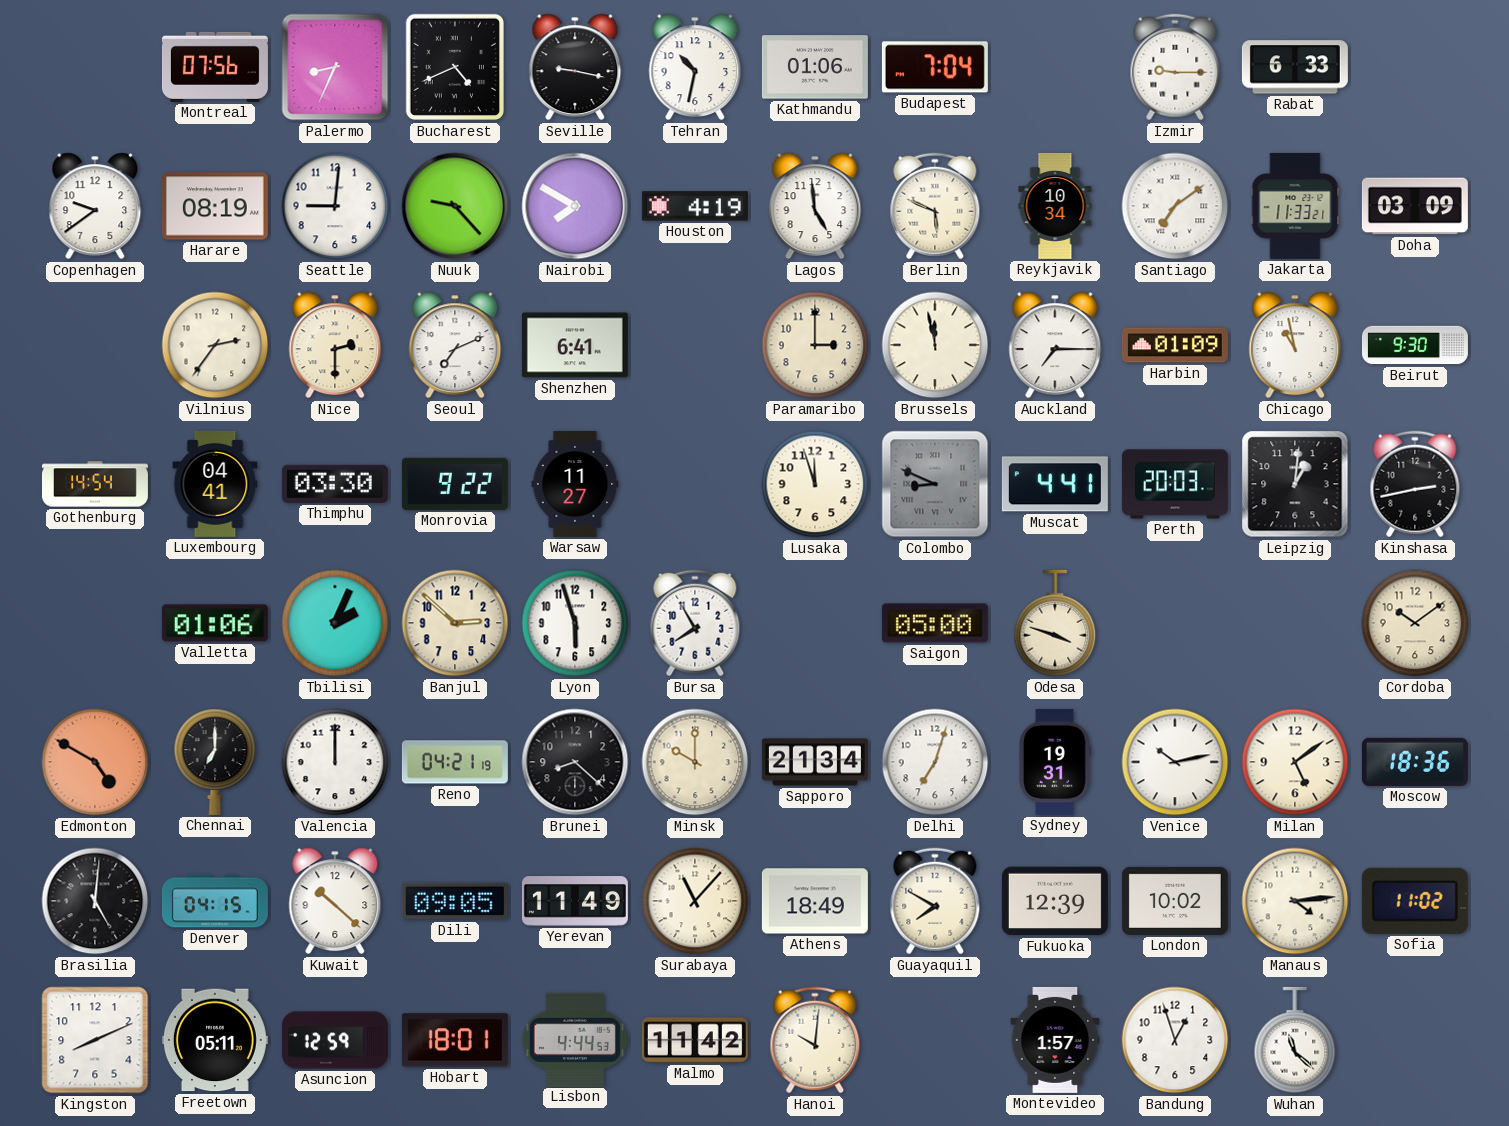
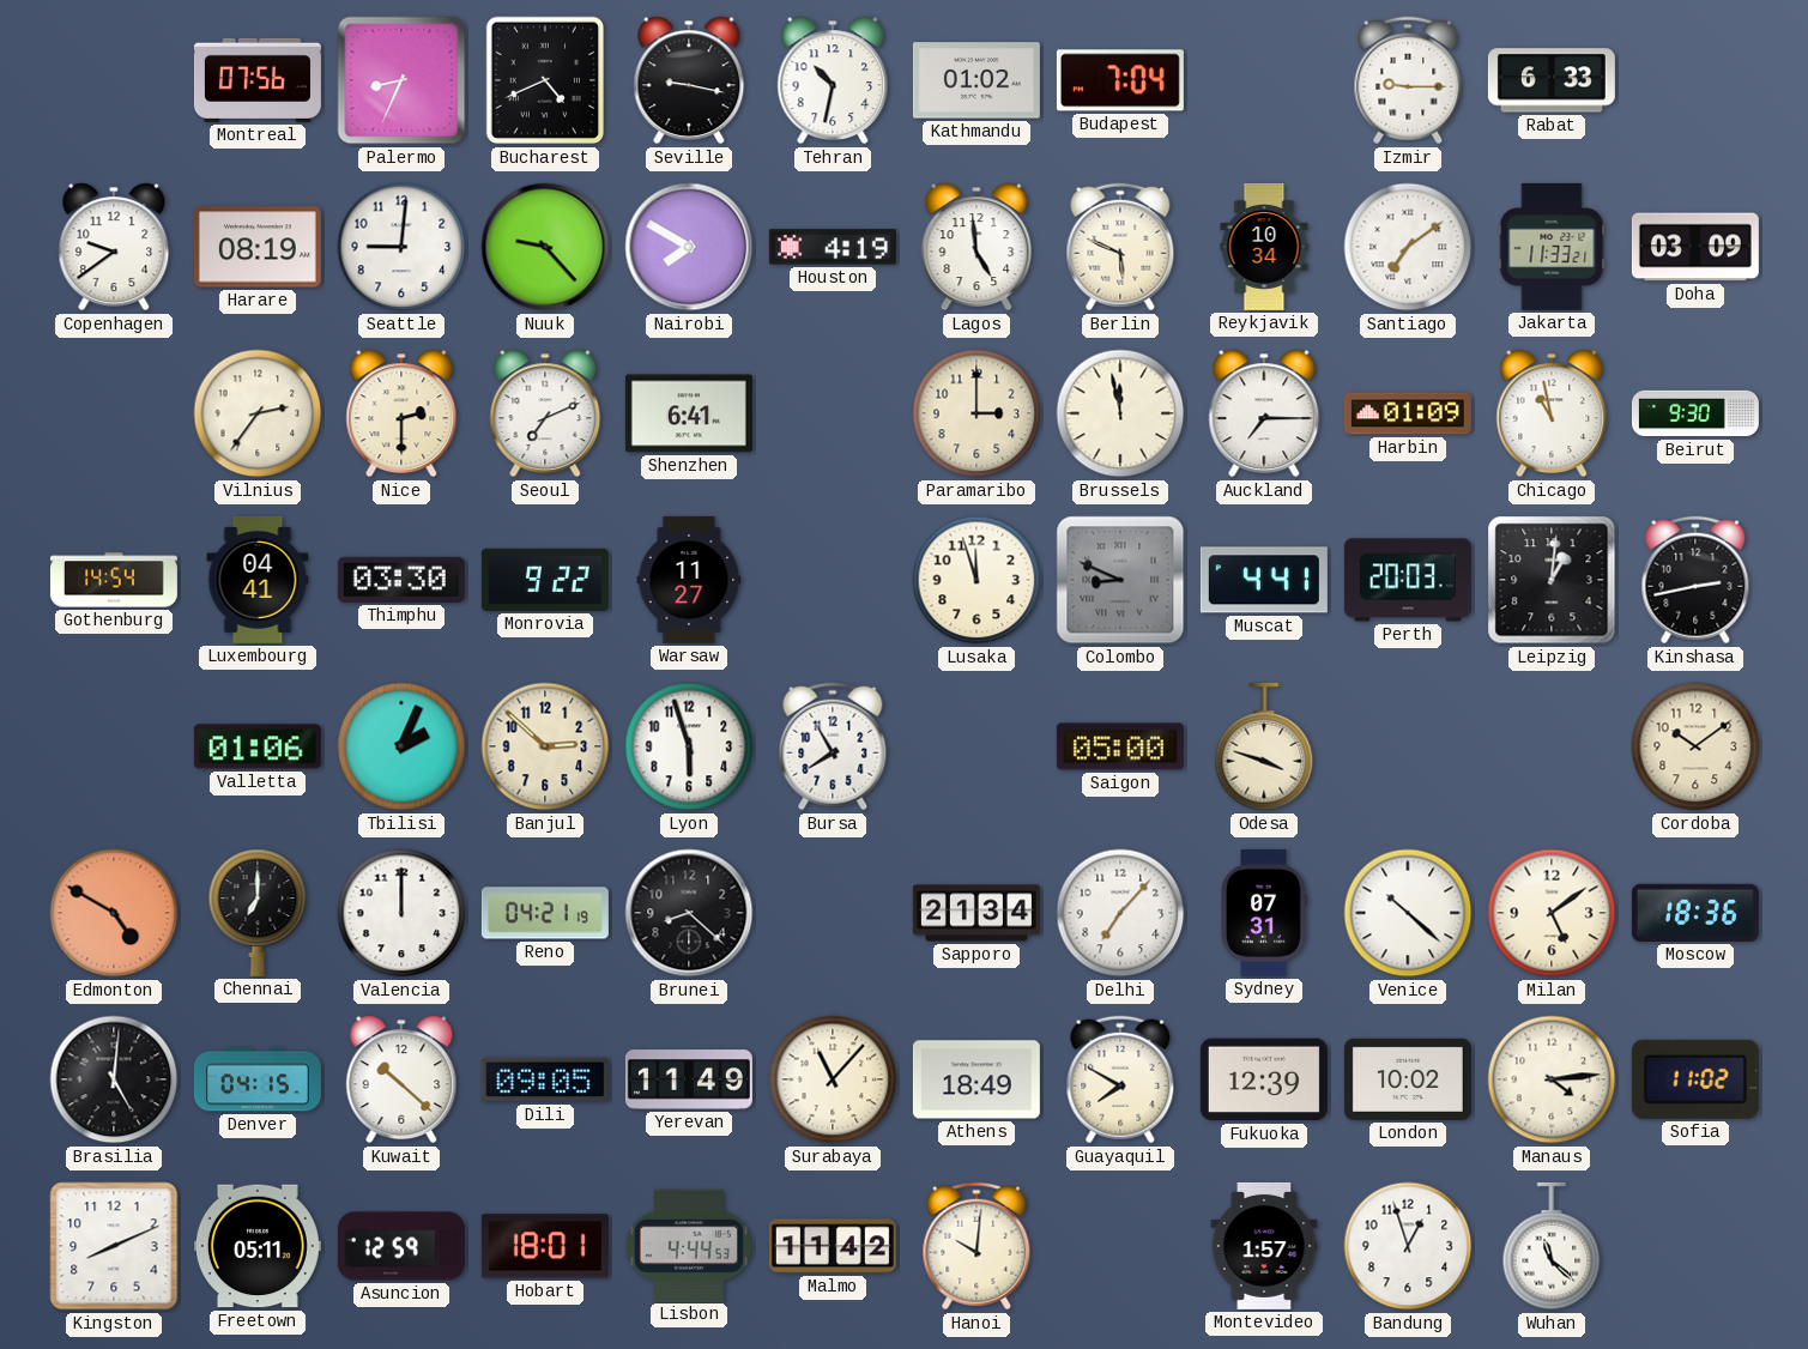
Kathmandu: 01:06 -> 01:02 (976, 80)
Minsk: 10:00 -> none (695, 762)
Delhi: 7:03 -> 7:07 (1120, 913)
Sydney: 19:31 -> 07:31 (1264, 913)
Venice: 10:13 -> 10:22 (1408, 913)
